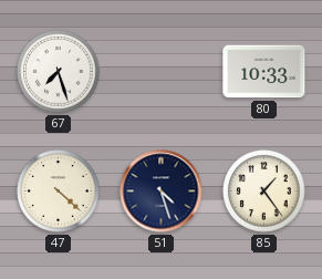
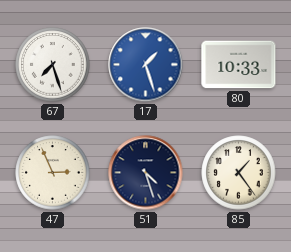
17: none -> 1:27 (146, 65)
47: 4:22 -> 2:56 (53, 173)
